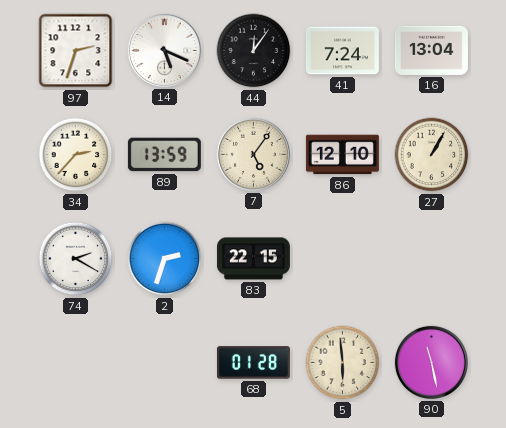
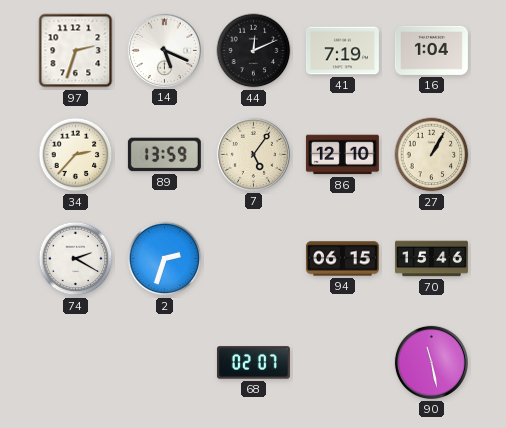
44: 12:06 -> 12:11 (254, 51)
41: 7:24 -> 7:19 (342, 51)
16: 13:04 -> 1:04 (431, 50)
83: 22:15 -> none (253, 259)
94: none -> 06:15 (342, 259)
70: none -> 15:46 (431, 259)
68: 01:28 -> 02:07 (253, 363)
5: 5:59 -> none (343, 363)
